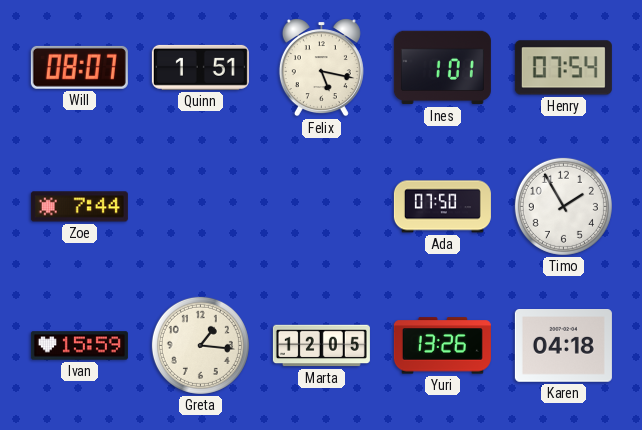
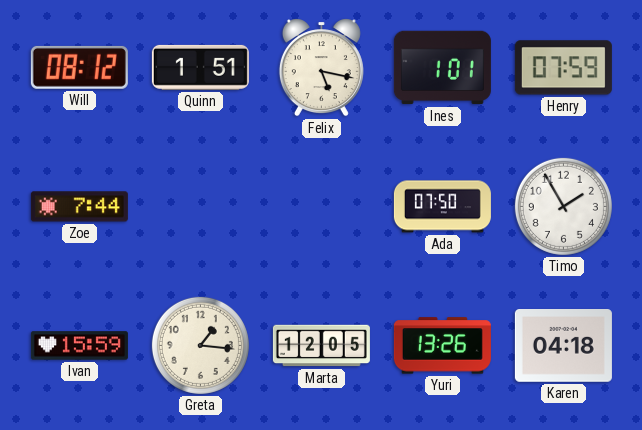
Will: 08:07 -> 08:12 (79, 67)
Henry: 07:54 -> 07:59 (563, 68)
